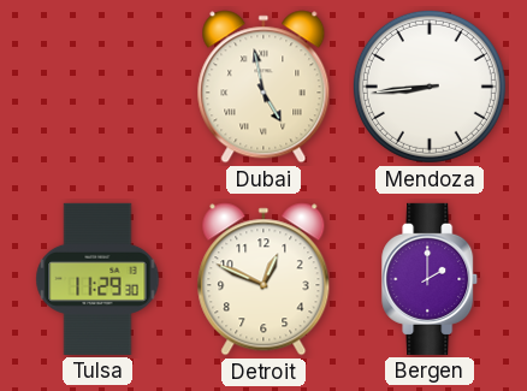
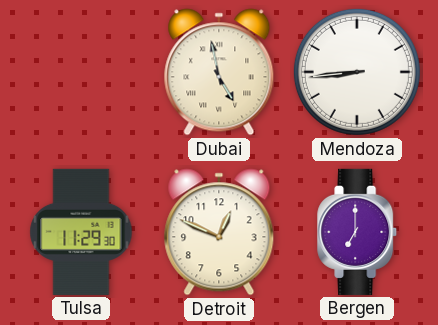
Bergen: 2:00 -> 7:00 (358, 232)
